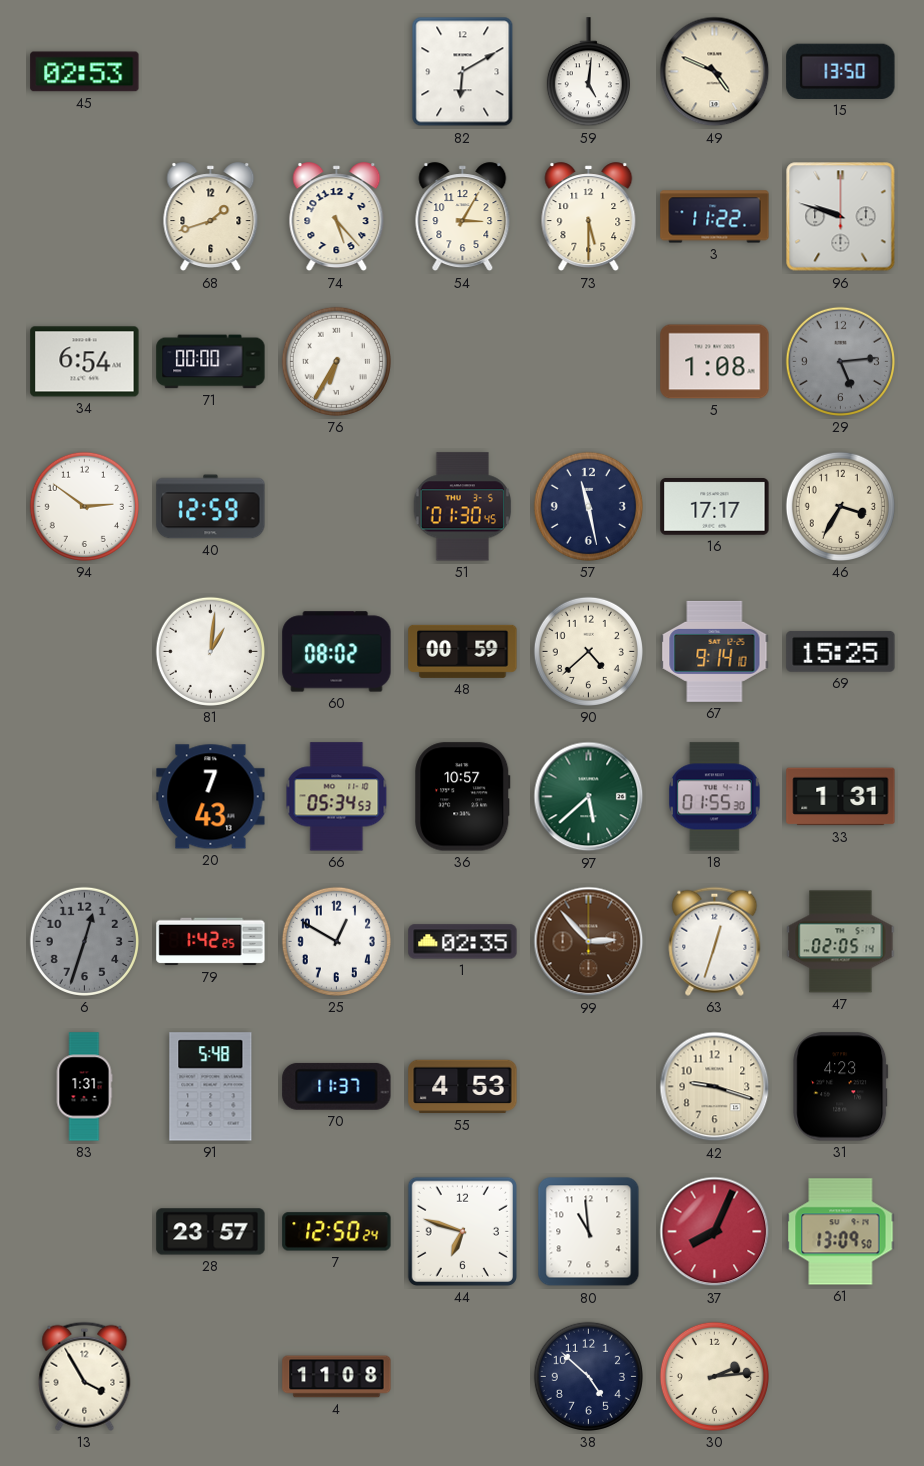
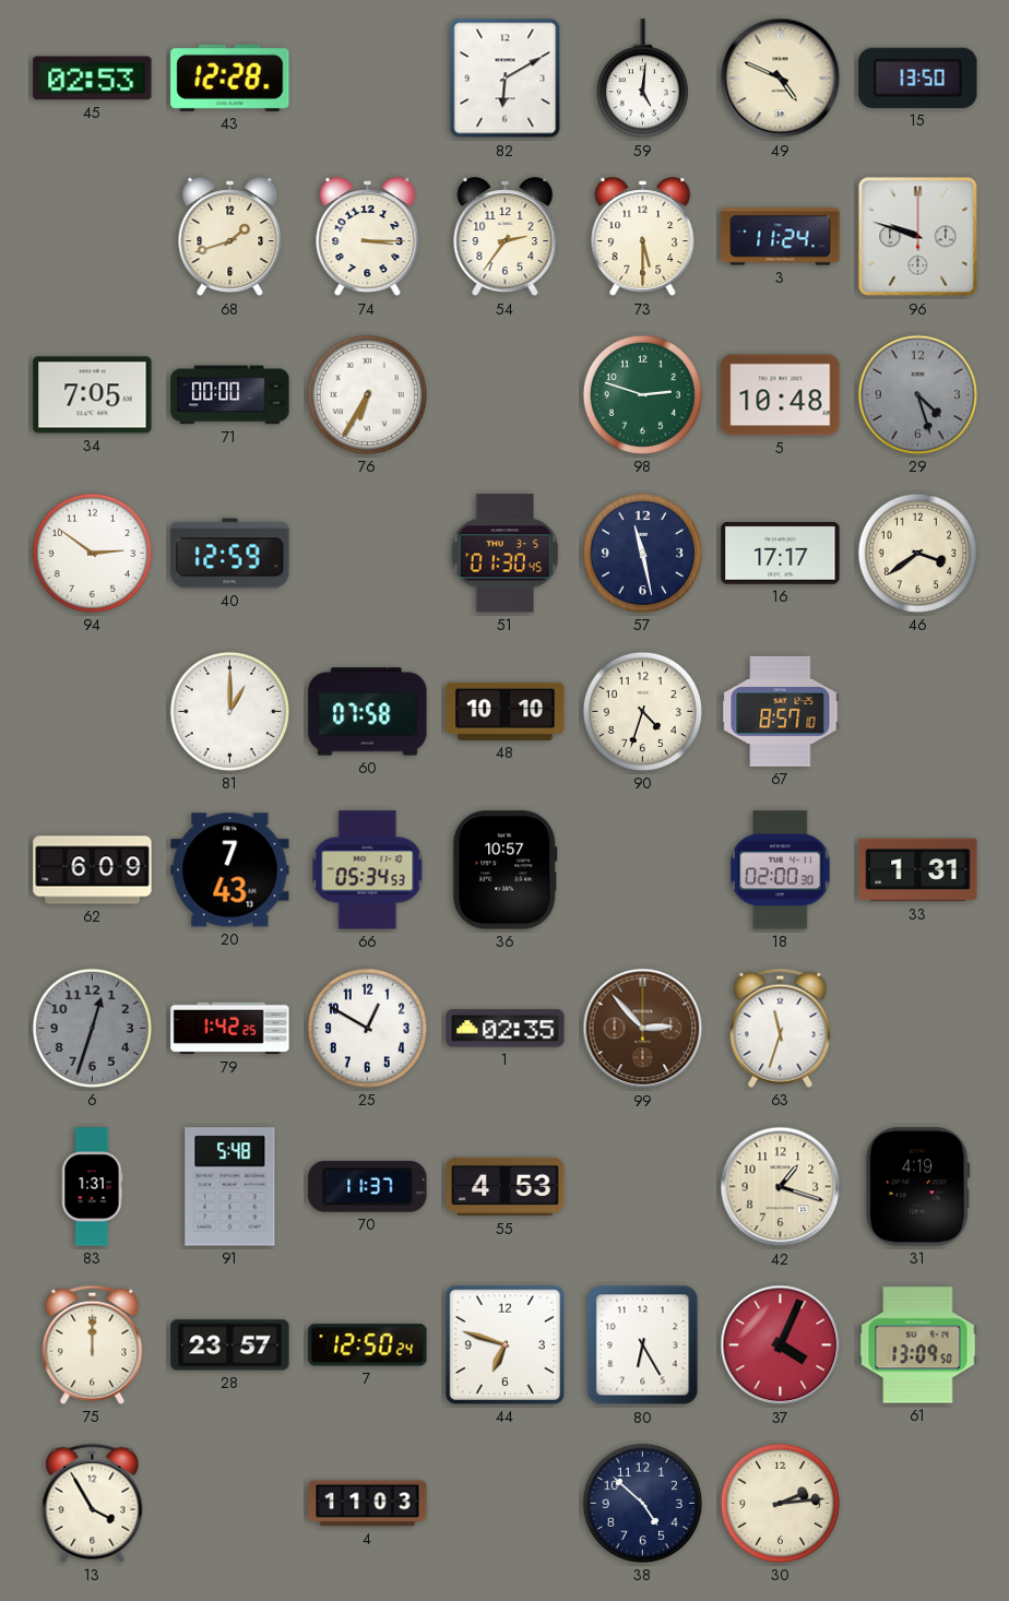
43: none -> 12:28 (230, 78)
74: 5:23 -> 3:15 (368, 237)
54: 3:05 -> 2:36 (506, 237)
3: 11:22 -> 11:24 (781, 237)
34: 6:54 -> 7:05 (93, 395)
98: none -> 2:48 (642, 394)
5: 1:08 -> 10:48 (781, 395)
29: 5:14 -> 4:27 (917, 394)
46: 3:35 -> 3:39 (917, 553)
81: 1:01 -> 1:00 (229, 711)
60: 08:02 -> 07:58 (368, 712)
48: 00:59 -> 10:10 (506, 711)
90: 4:38 -> 4:33 (642, 711)
67: 9:14 -> 8:57 (781, 711)
69: 15:25 -> none (841, 651)
62: none -> 6:09 (93, 870)
97: 5:38 -> none (589, 797)
18: 01:55 -> 02:00 (781, 870)
63: 12:33 -> 11:33 (781, 1028)
47: 02:05 -> none (841, 942)
42: 9:18 -> 1:18 (781, 1187)
31: 4:23 -> 4:19 (918, 1187)
75: none -> 12:00 (93, 1344)
80: 10:59 -> 6:25 (643, 1345)
37: 8:04 -> 4:04 (781, 1345)
4: 11:08 -> 11:03 (368, 1504)
